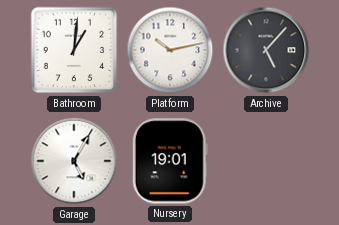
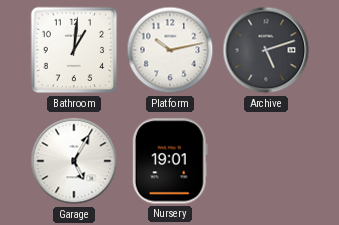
Archive: 5:07 -> 5:12 (266, 50)
